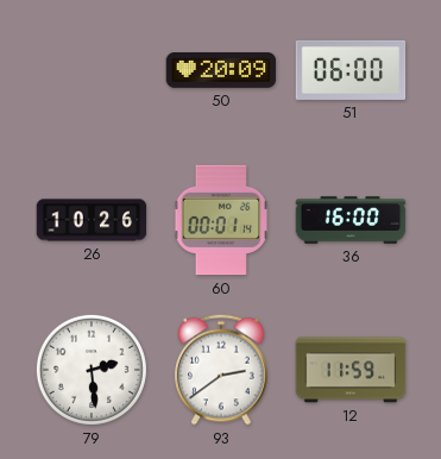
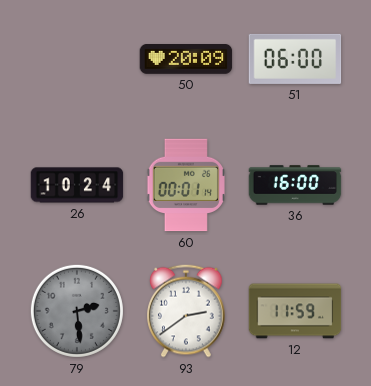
26: 10:26 -> 10:24 (77, 185)
79 dial: white -> grey (77, 311)
